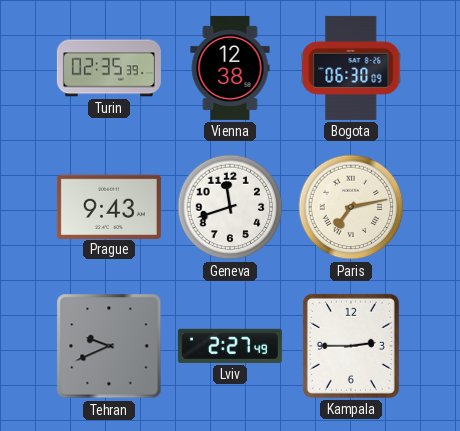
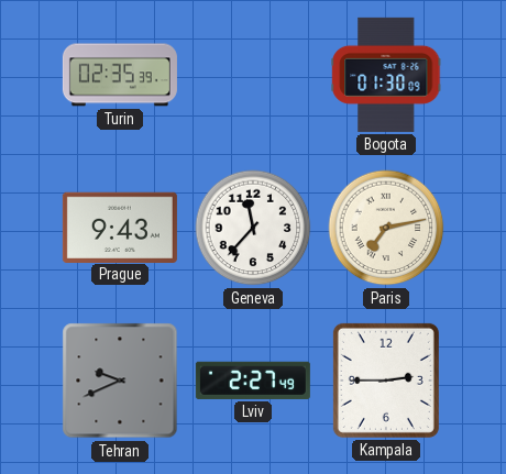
Vienna: 12:38 -> none (230, 68)
Bogota: 06:30 -> 01:30 (386, 75)
Geneva: 11:42 -> 11:37 (253, 228)
